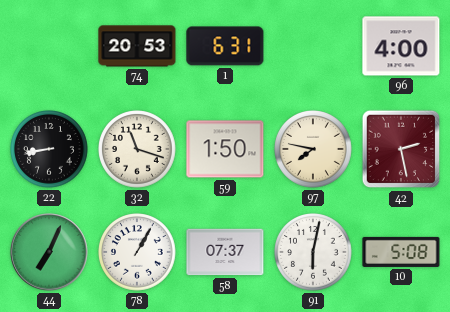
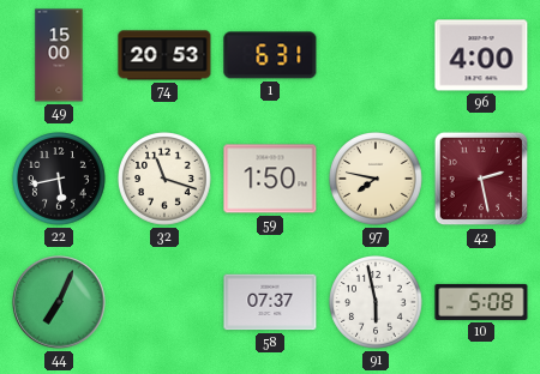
49: none -> 15:00 (59, 55)
22: 8:43 -> 5:43 (60, 180)
78: 1:05 -> none (138, 253)
91: 6:02 -> 5:58 (377, 303)
